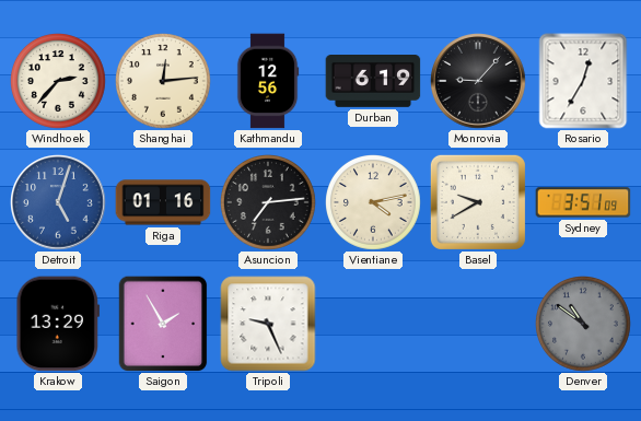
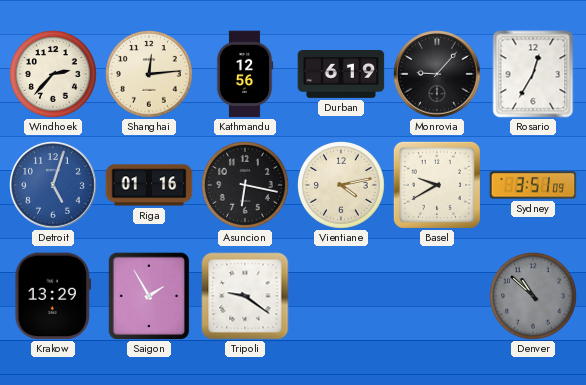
Asuncion: 7:14 -> 6:17 (246, 186)
Tripoli: 9:26 -> 9:21 (245, 296)
Denver: 10:51 -> 10:52 (534, 297)
